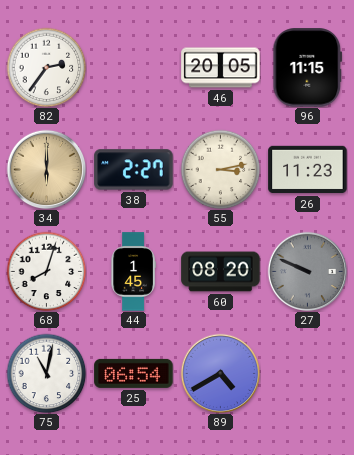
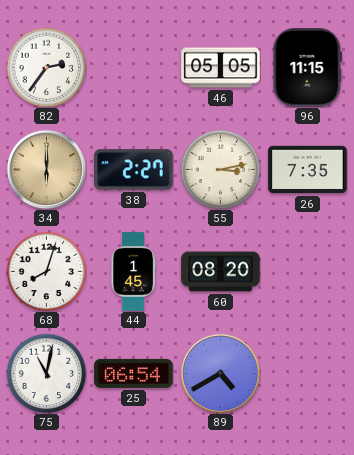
46: 20:05 -> 05:05 (221, 68)
26: 11:23 -> 7:35 (308, 170)
27: 9:49 -> none (307, 271)
